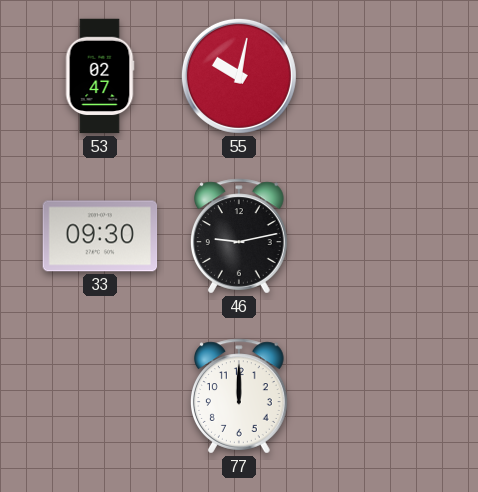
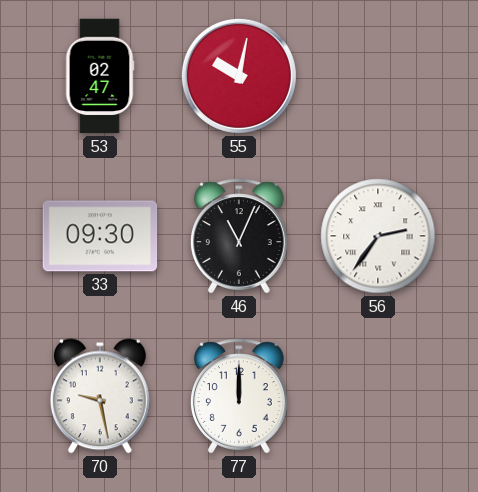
46: 9:13 -> 11:04 (240, 236)
56: none -> 2:36 (378, 236)
70: none -> 9:28 (100, 396)
